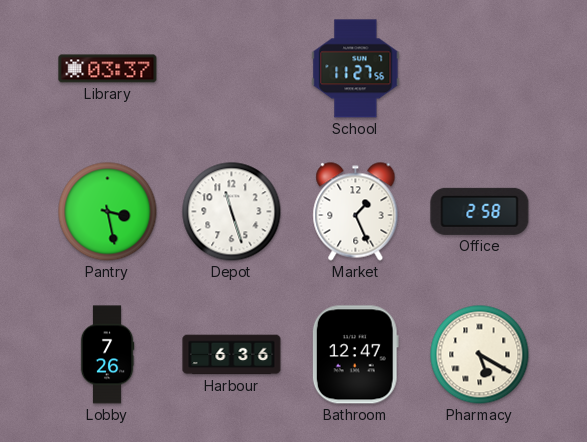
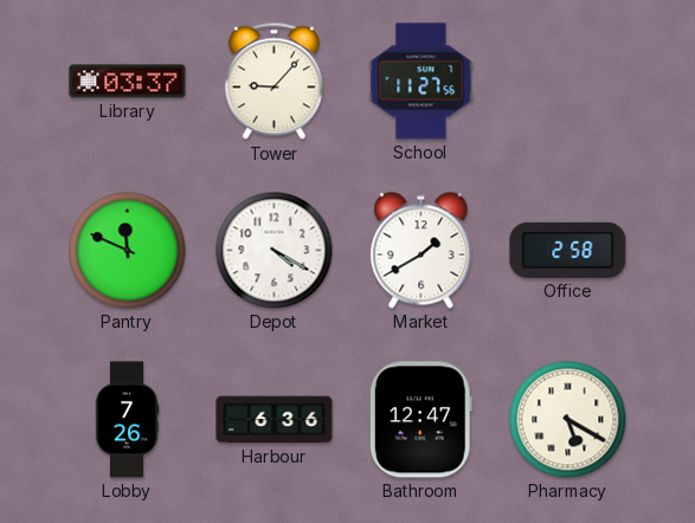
Tower: none -> 9:07 (274, 82)
Pantry: 3:28 -> 11:49 (128, 251)
Depot: 11:27 -> 4:20 (275, 251)
Market: 1:26 -> 1:40 (421, 251)
